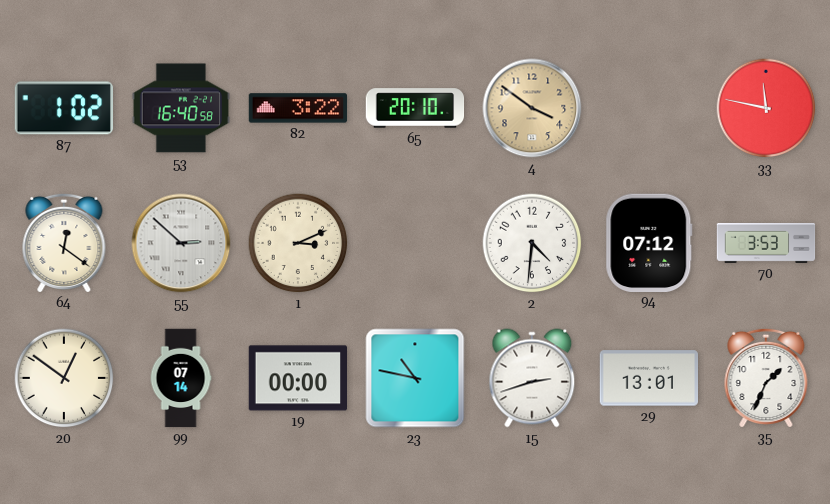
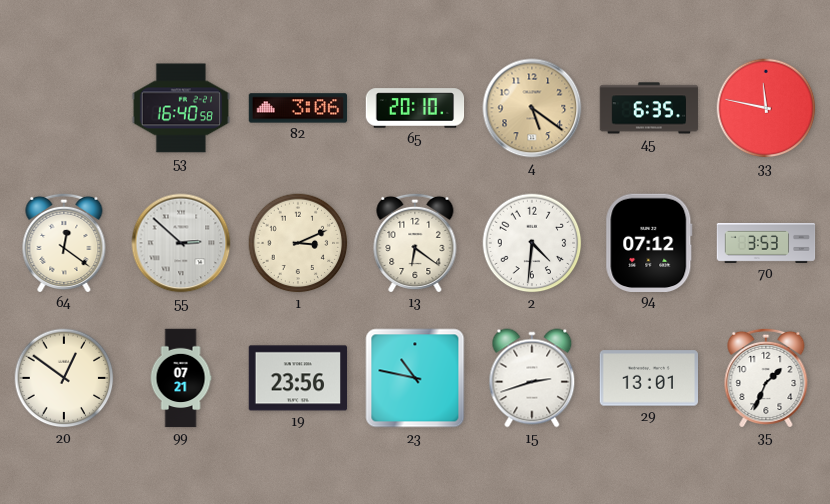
87: 1:02 -> none (63, 108)
82: 3:22 -> 3:06 (298, 108)
4: 3:51 -> 5:21 (532, 108)
45: none -> 6:35 (649, 108)
13: none -> 6:21 (415, 242)
99: 07:14 -> 07:21 (181, 378)
19: 00:00 -> 23:56 (297, 378)
